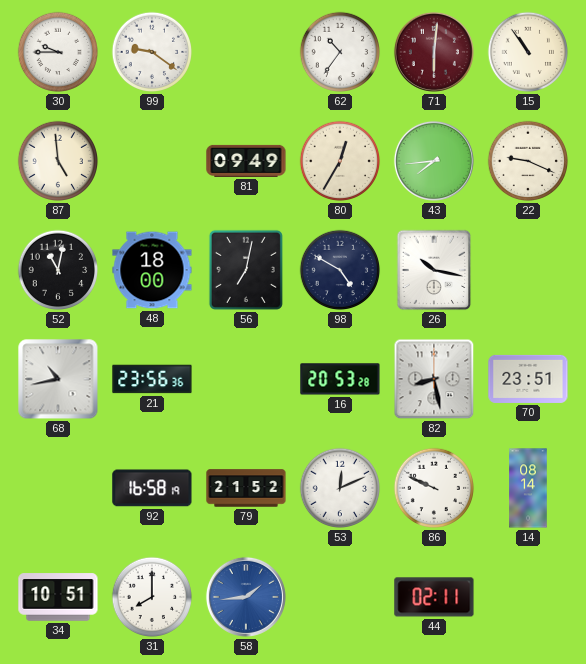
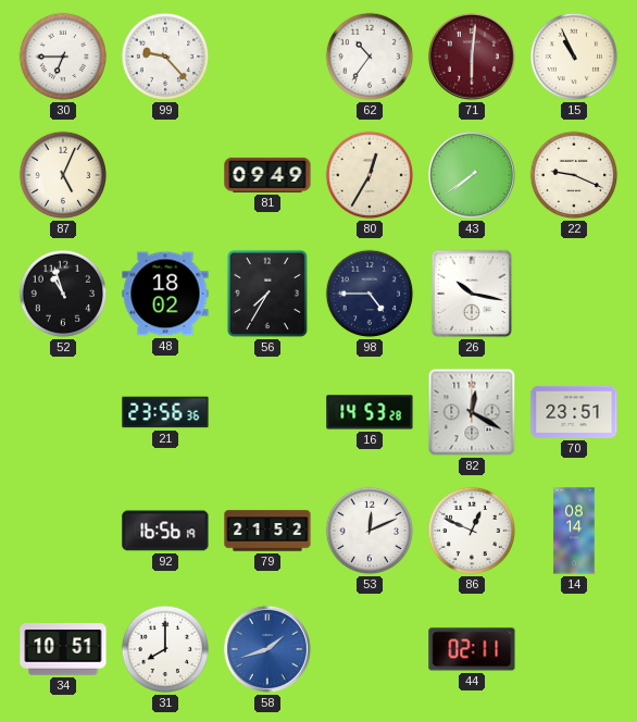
30: 9:45 -> 6:45 (63, 57)
99: 9:21 -> 9:23 (165, 57)
15: 10:54 -> 10:56 (574, 57)
87: 4:59 -> 5:04 (63, 175)
43: 7:44 -> 7:39 (472, 175)
52: 11:02 -> 10:57 (63, 294)
48: 18:00 -> 18:02 (165, 294)
56: 7:02 -> 7:35 (267, 294)
98: 4:50 -> 4:45 (370, 294)
68: 10:43 -> none (58, 379)
16: 20:53 -> 14:53 (370, 412)
82: 8:28 -> 12:20 (472, 412)
92: 16:58 -> 16:56 (165, 531)
86: 9:49 -> 12:49 (472, 531)
58: 1:44 -> 1:42 (267, 649)
